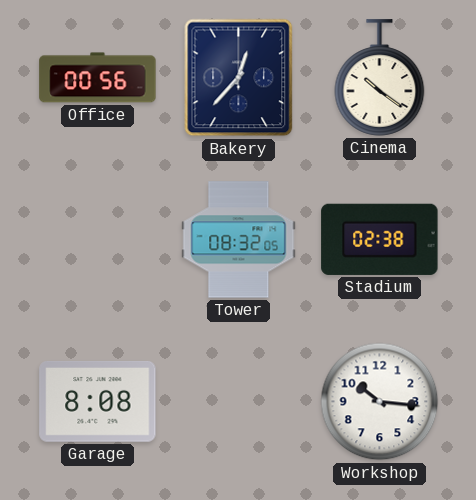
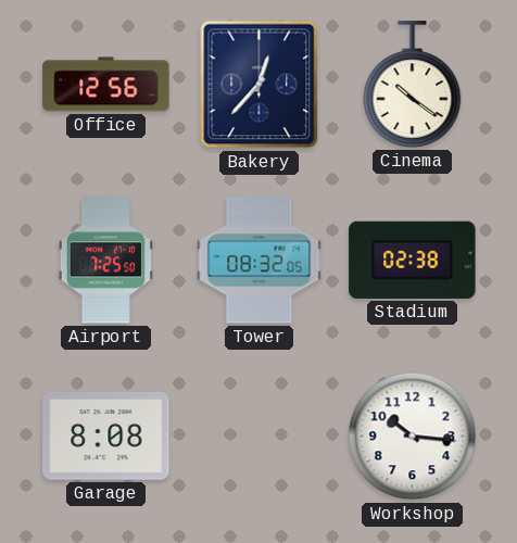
Office: 00:56 -> 12:56 (106, 85)
Airport: none -> 7:25 (105, 261)
